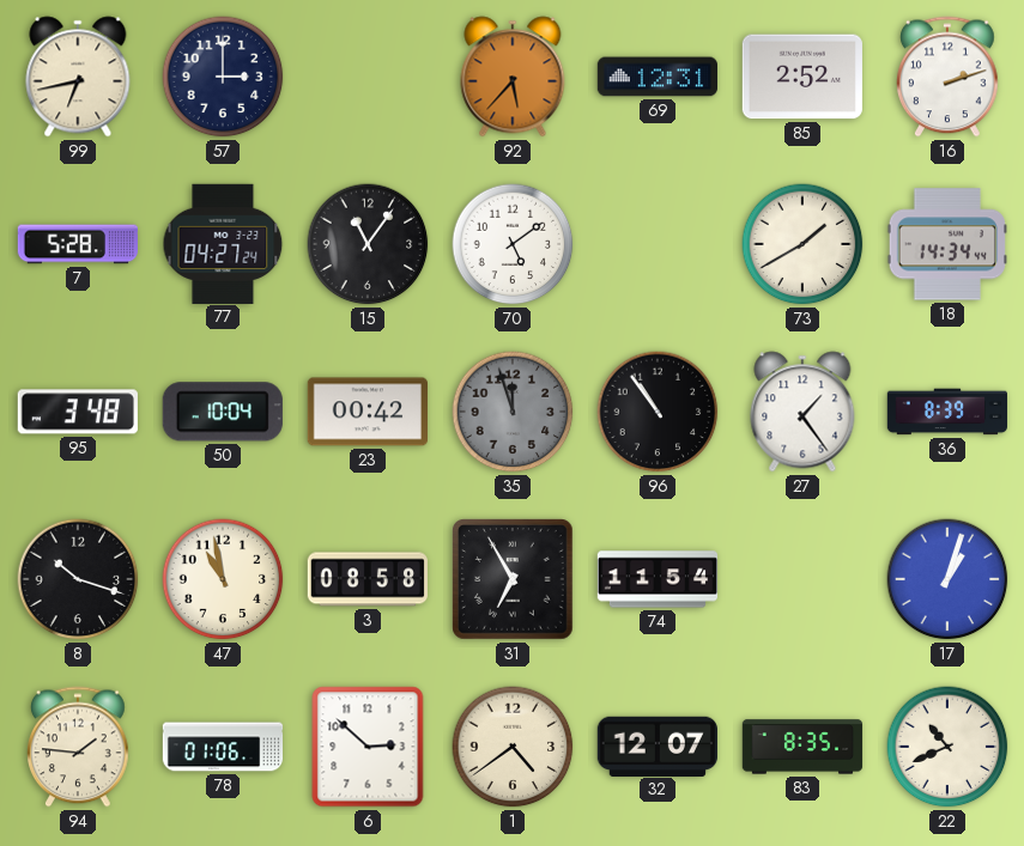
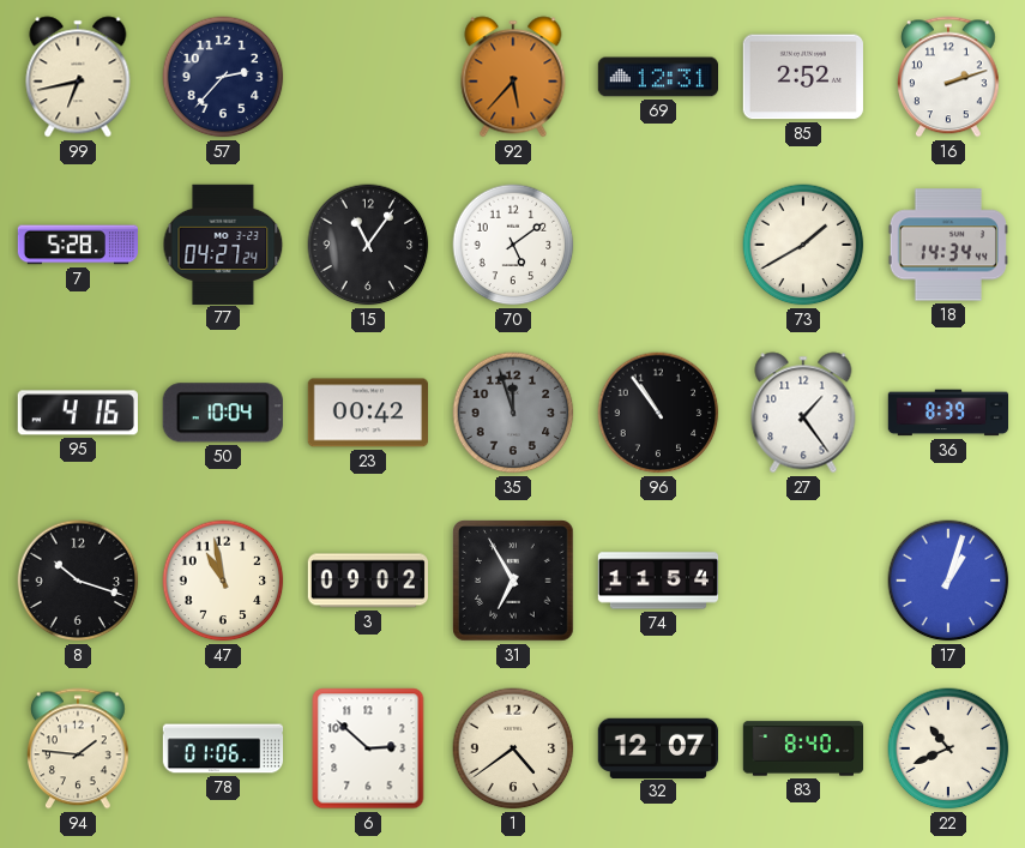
57: 3:00 -> 2:37 (223, 77)
95: 3:48 -> 4:16 (78, 413)
3: 08:58 -> 09:02 (367, 581)
83: 8:35 -> 8:40 (803, 748)
